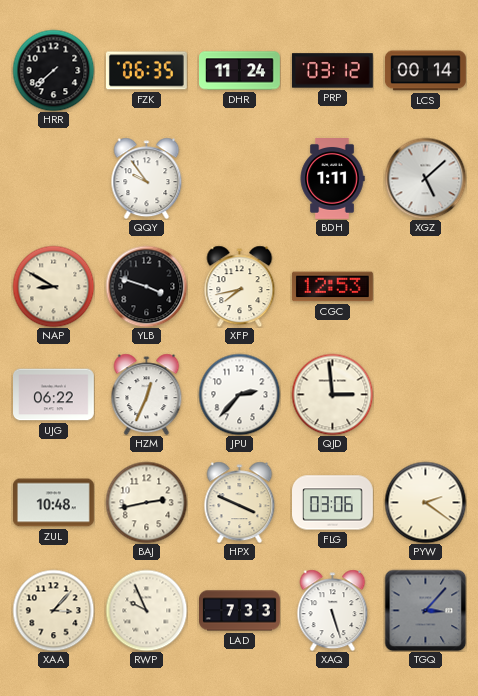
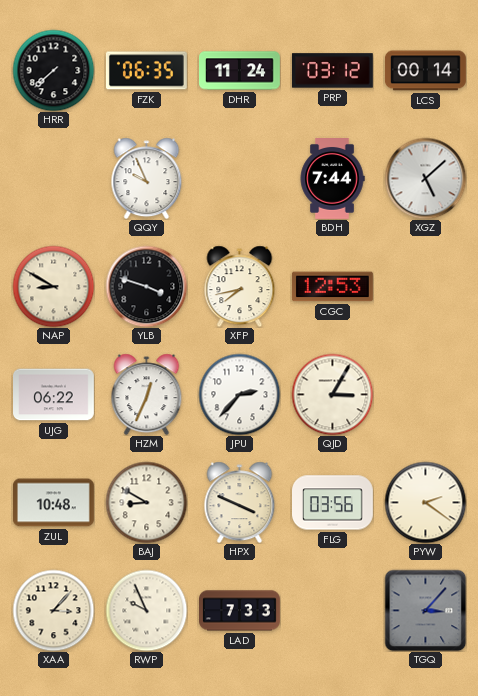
QQY: 9:54 -> 9:56 (147, 178)
BDH: 1:11 -> 7:44 (332, 179)
QJD: 2:59 -> 3:05 (332, 394)
BAJ: 2:43 -> 8:50 (146, 502)
FLG: 03:06 -> 03:56 (333, 503)
XAQ: 5:27 -> none (333, 610)
